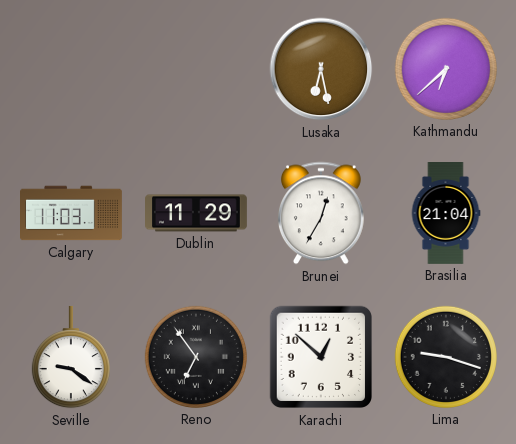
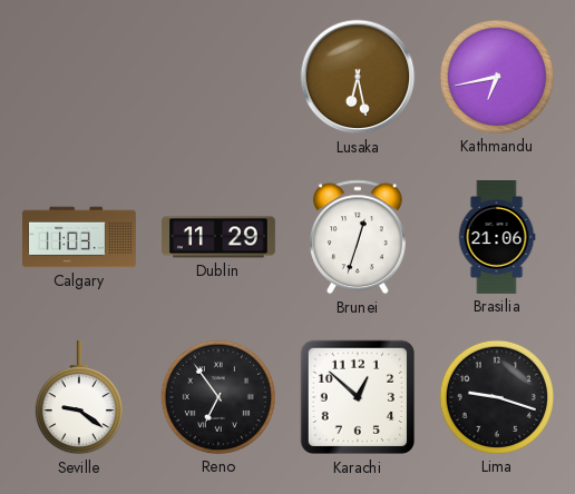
Kathmandu: 6:38 -> 6:43 (497, 77)
Brunei: 12:35 -> 12:33 (358, 237)
Brasilia: 21:04 -> 21:06 (497, 238)
